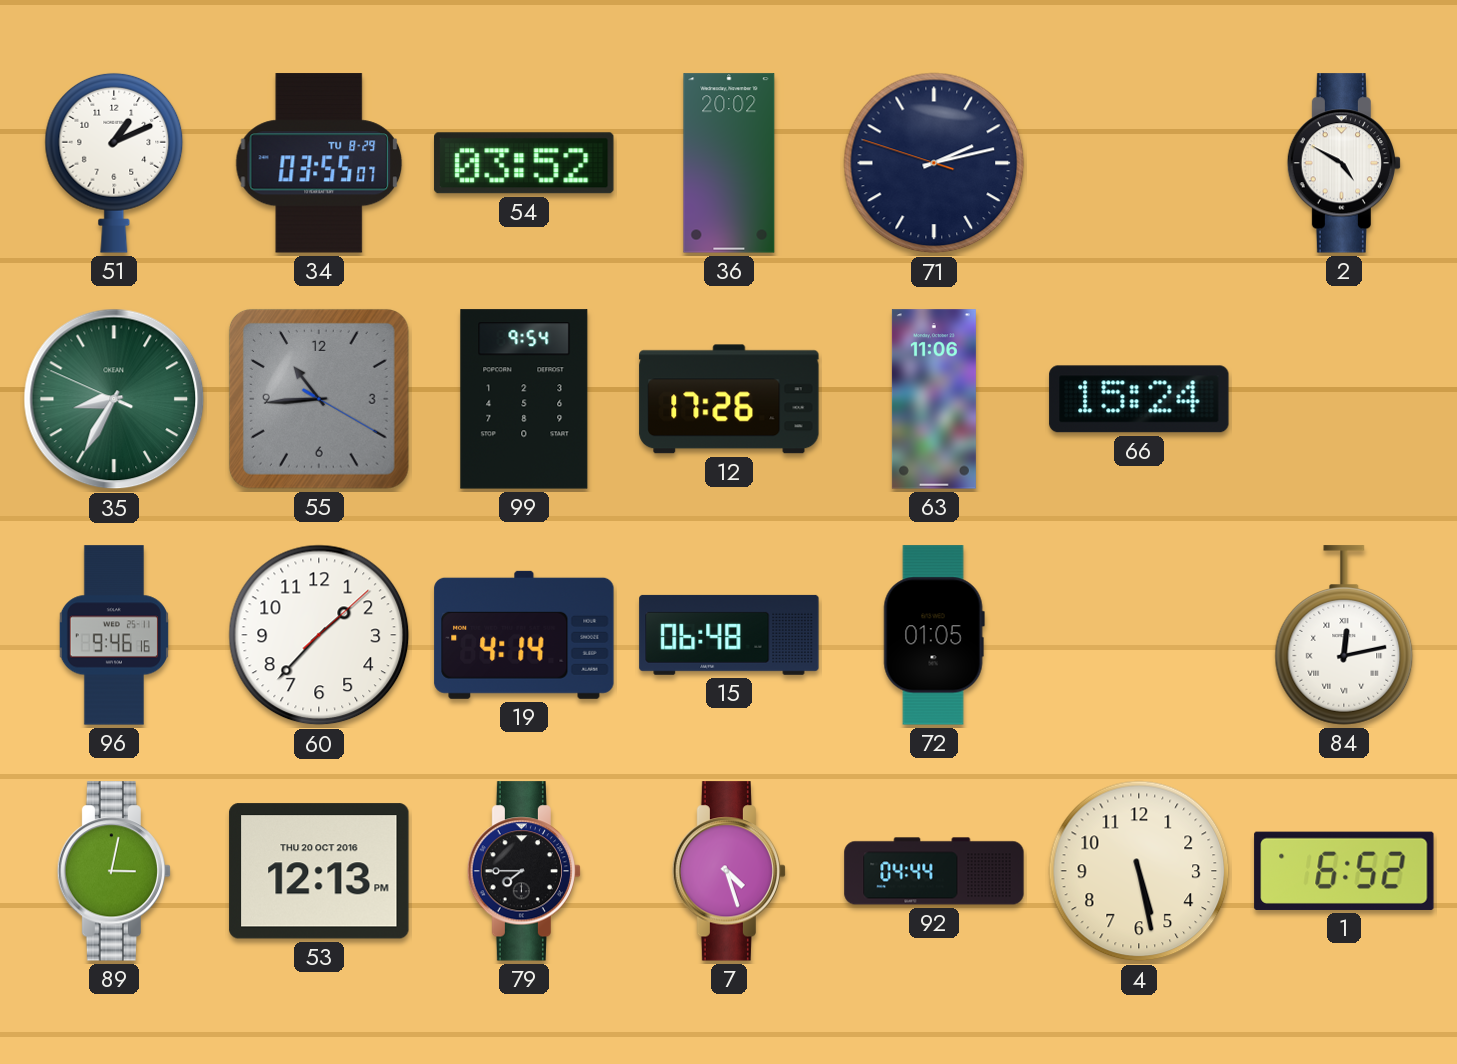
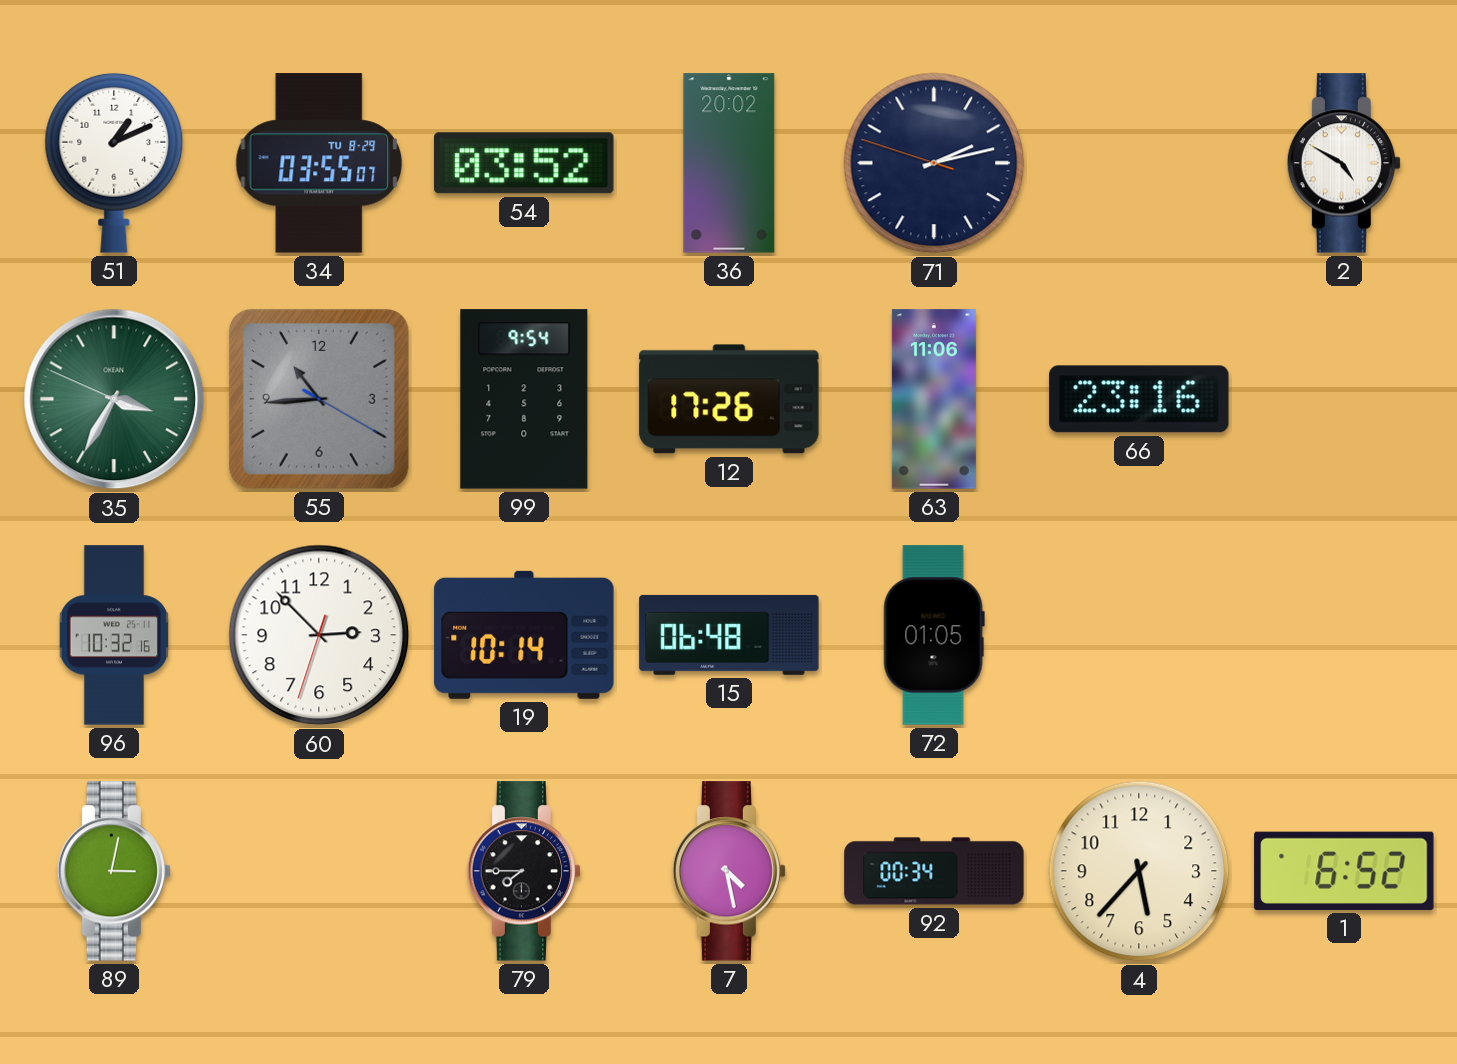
35: 8:34 -> 3:34 (114, 399)
66: 15:24 -> 23:16 (1139, 399)
96: 9:46 -> 10:32 (114, 635)
60: 1:37 -> 2:52 (319, 635)
19: 4:14 -> 10:14 (524, 635)
84: 12:13 -> none (1344, 635)
53: 12:13 -> none (319, 871)
7: 4:27 -> 4:28 (729, 871)
92: 04:44 -> 00:34 (934, 871)
4: 5:28 -> 5:37 (1139, 871)
